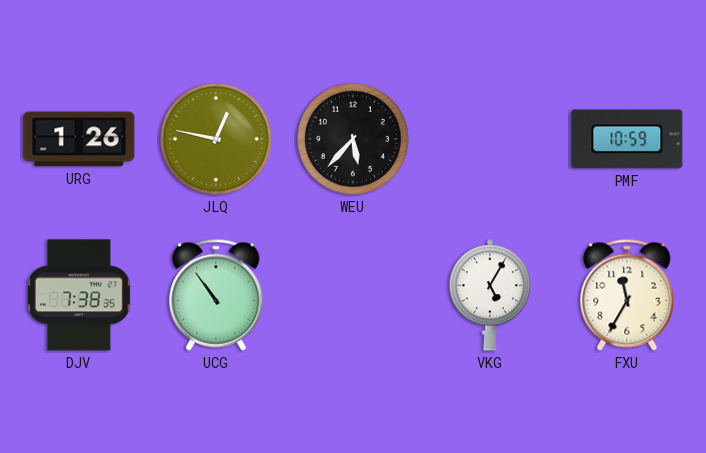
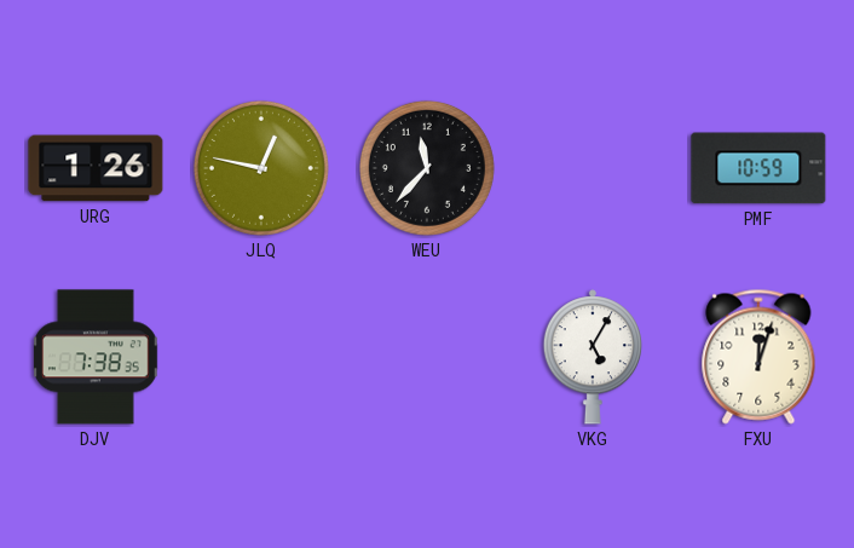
WEU: 5:37 -> 11:37 (427, 168)
UCG: 10:54 -> none (216, 295)
FXU: 11:35 -> 12:03 (758, 357)
